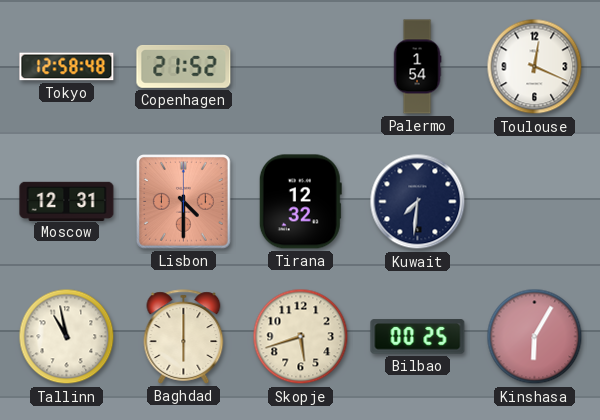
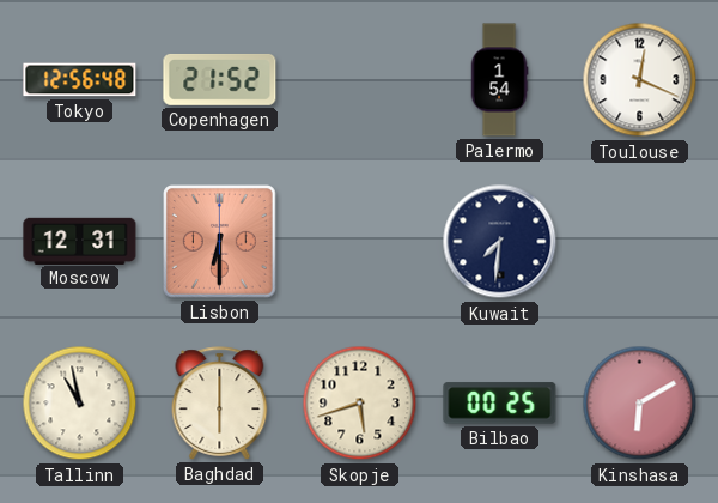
Tokyo: 12:58 -> 12:56 (80, 80)
Lisbon: 4:30 -> 6:30 (220, 242)
Tirana: 12:32 -> none (300, 202)
Kinshasa: 6:05 -> 6:10 (640, 404)
